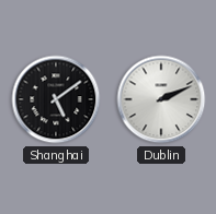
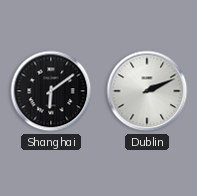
Shanghai: 5:09 -> 6:09 (51, 91)
